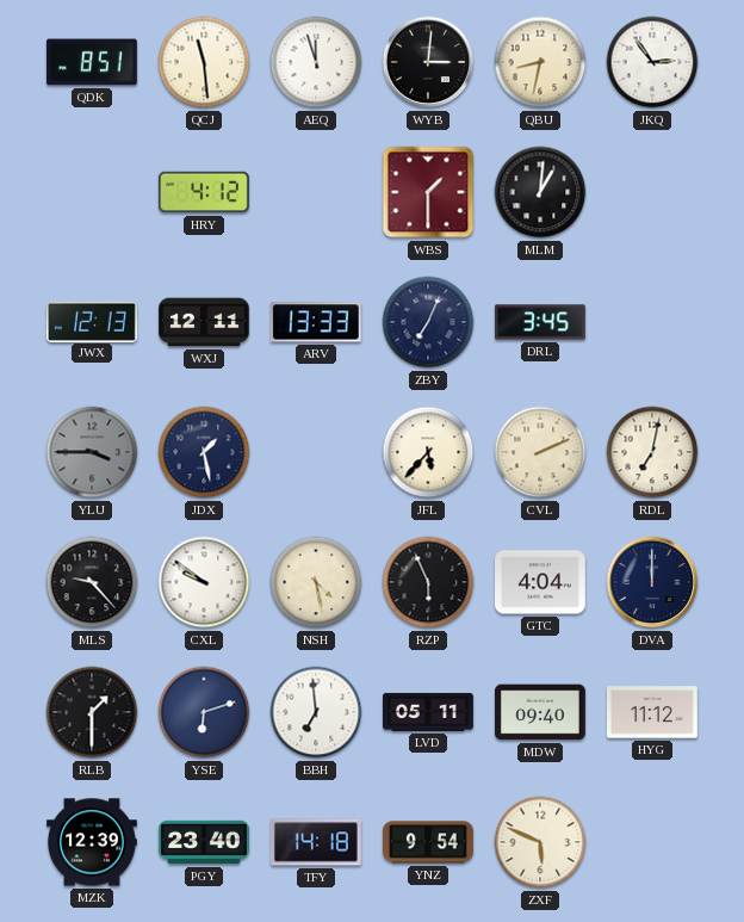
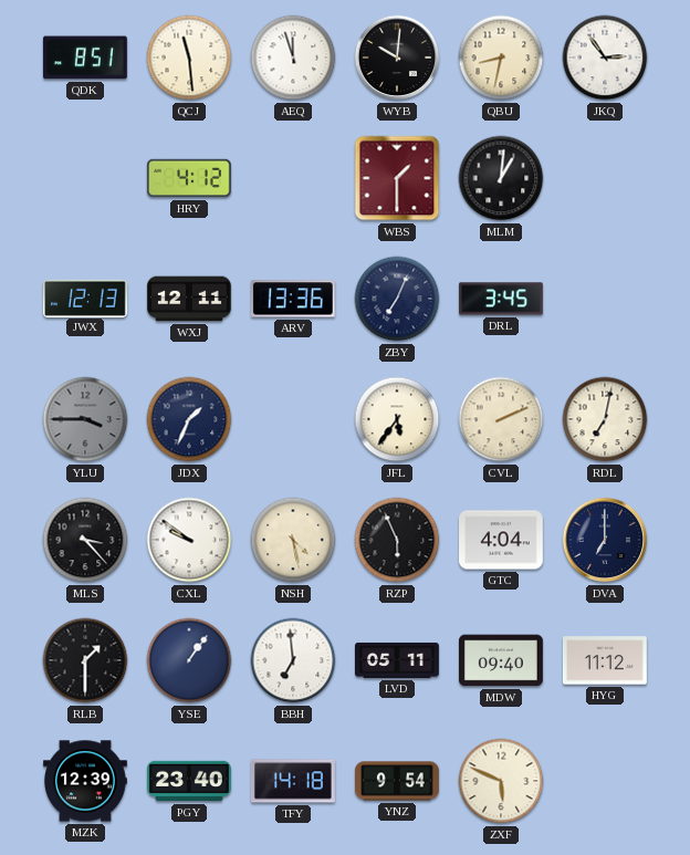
WYB: 3:01 -> 10:01 (397, 58)
ARV: 13:33 -> 13:36 (293, 299)
JDX: 1:28 -> 1:34 (189, 419)
JFL: 5:37 -> 5:36 (397, 419)
MLS: 9:23 -> 3:23 (85, 540)
DVA: 12:00 -> 7:00 (605, 540)
YSE: 6:12 -> 1:06 (189, 660)
